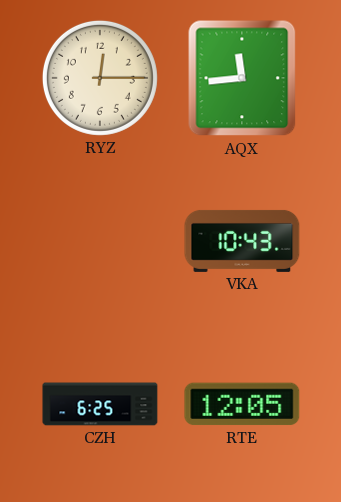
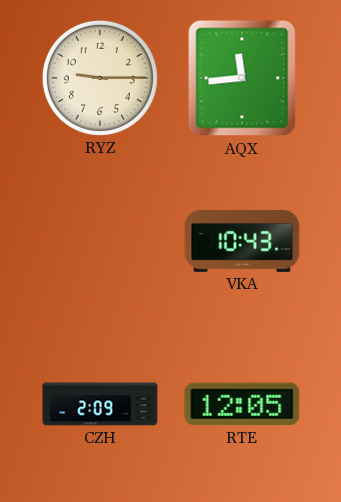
RYZ: 12:15 -> 9:15 (100, 78)
CZH: 6:25 -> 2:09 (100, 404)
